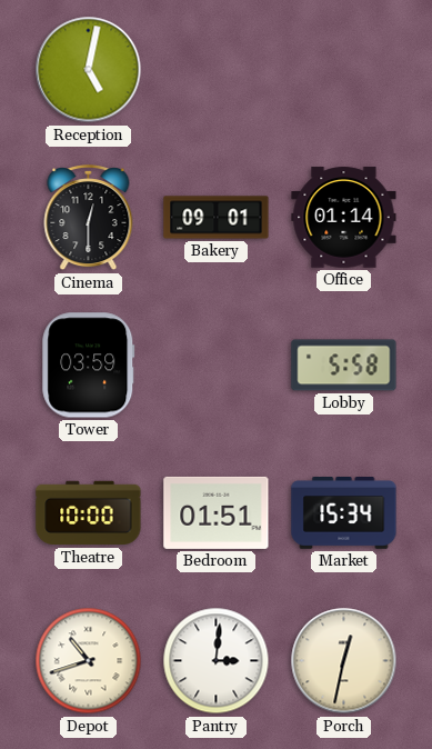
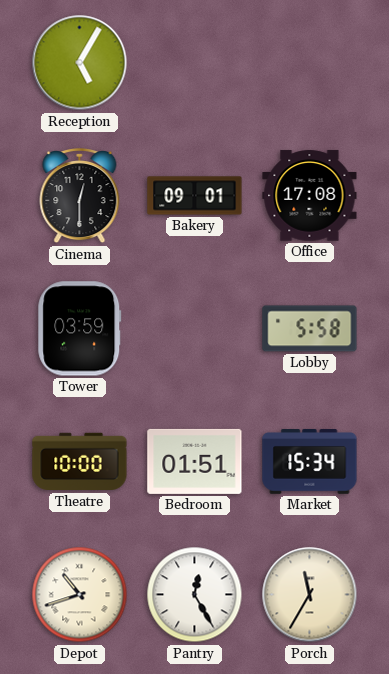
Reception: 5:02 -> 5:05 (80, 63)
Office: 01:14 -> 17:08 (310, 196)
Pantry: 3:01 -> 12:25 (195, 595)
Porch: 12:32 -> 11:35 (310, 595)
